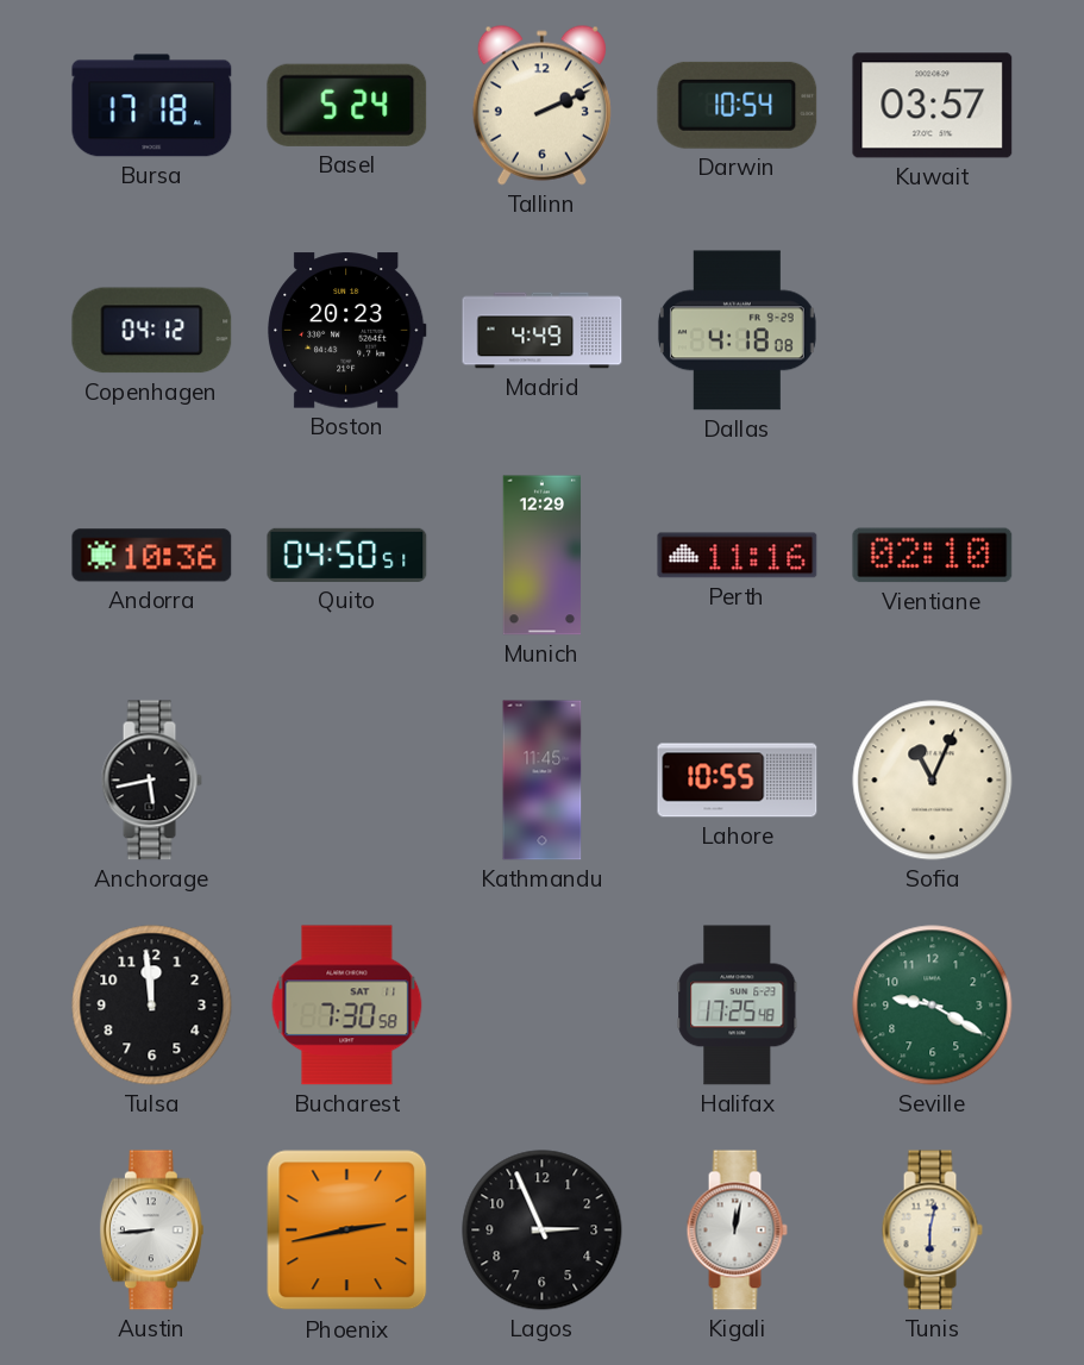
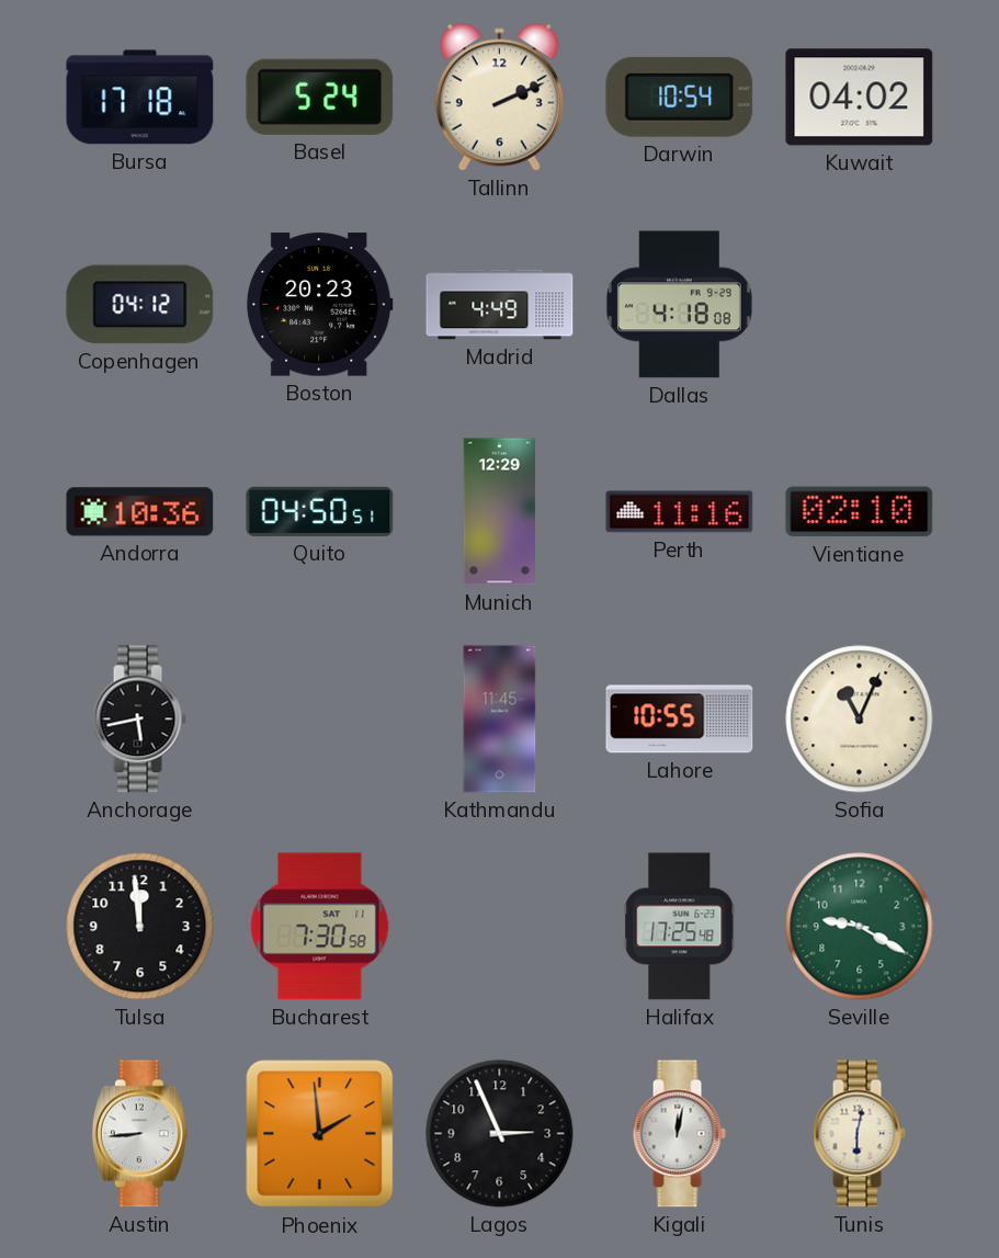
Kuwait: 03:57 -> 04:02 (860, 98)
Phoenix: 2:43 -> 1:59 (320, 1134)
